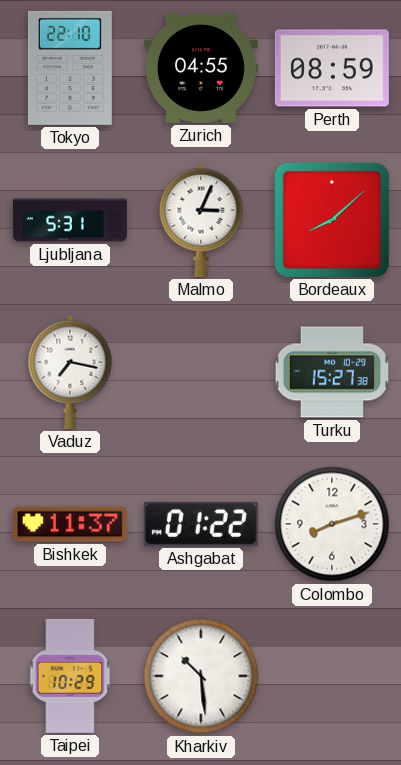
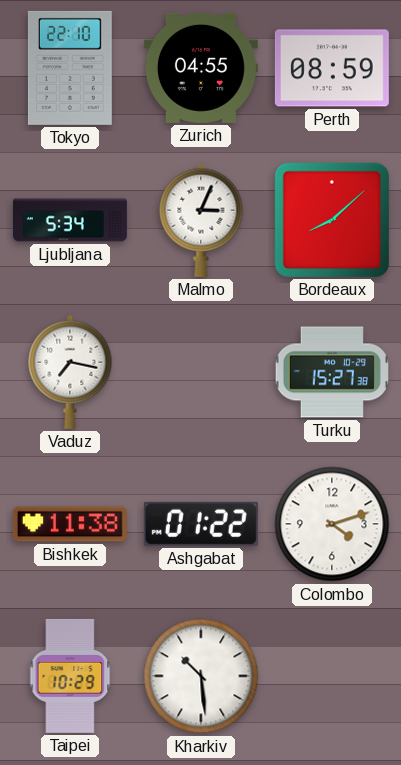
Ljubljana: 5:31 -> 5:34 (70, 220)
Bishkek: 11:37 -> 11:38 (70, 524)
Colombo: 8:12 -> 4:12 (332, 524)
